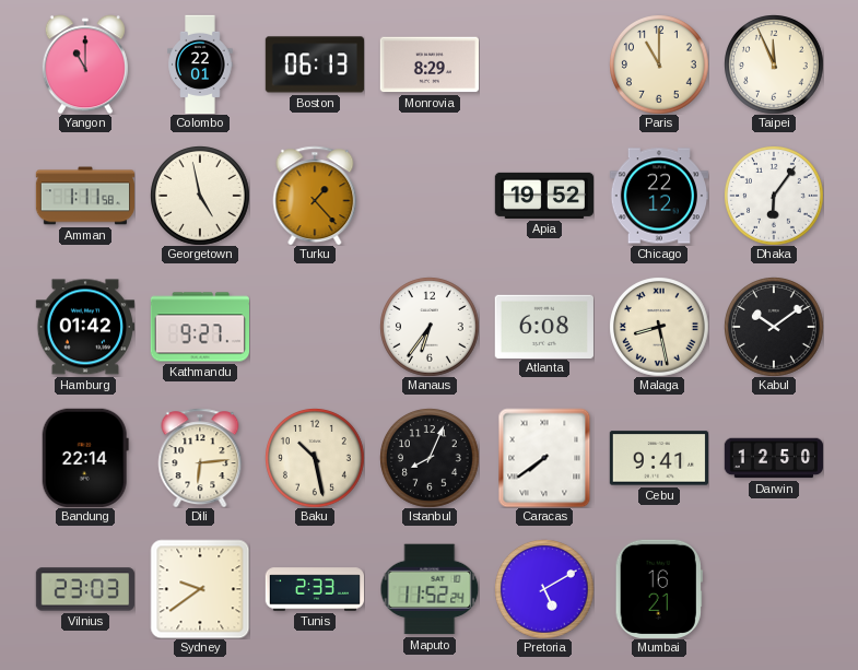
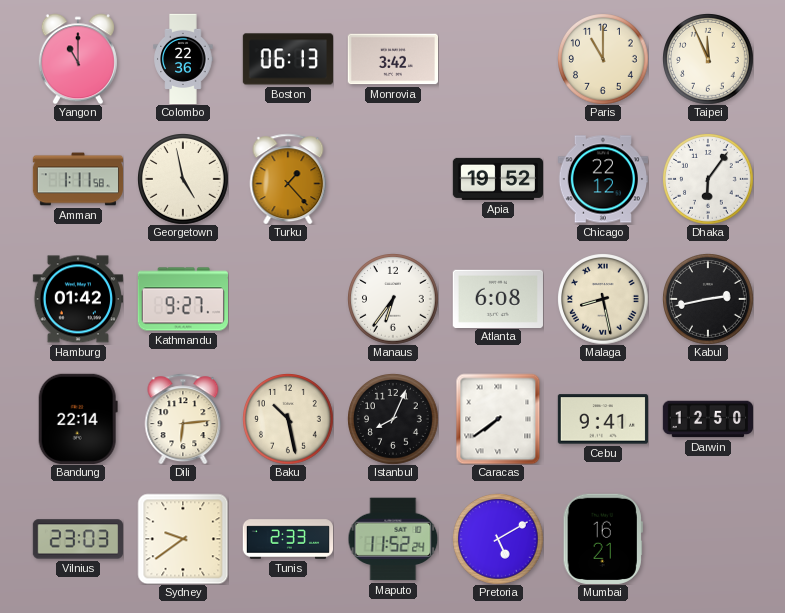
Colombo: 22:01 -> 22:36 (183, 59)
Monrovia: 8:29 -> 3:42 (392, 59)
Kabul: 10:09 -> 2:43 (708, 299)
